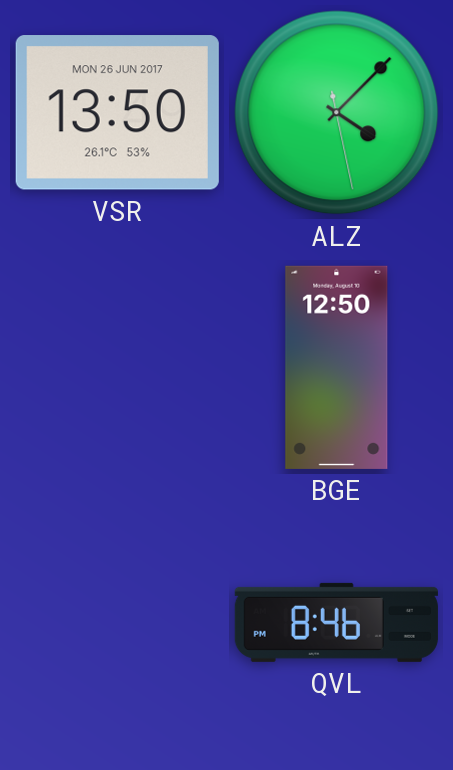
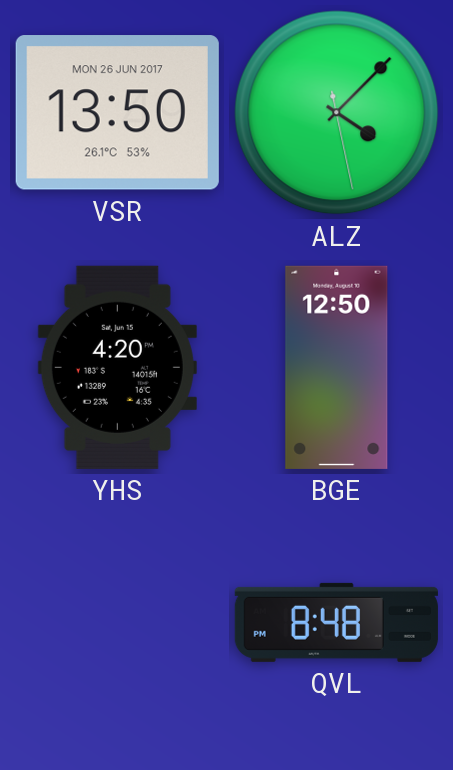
YHS: none -> 4:20 (117, 367)
QVL: 8:46 -> 8:48 (336, 622)
